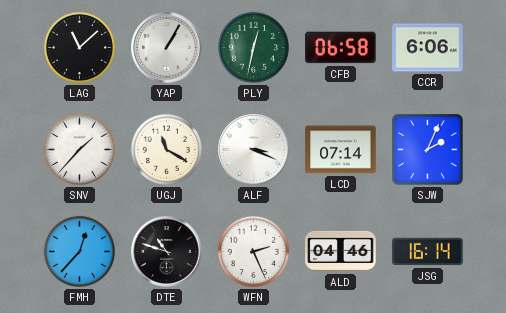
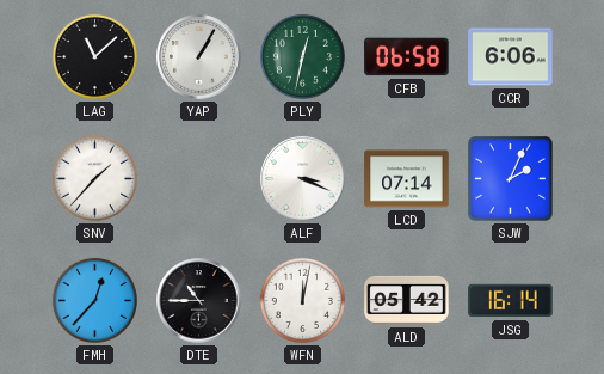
UGJ: 11:20 -> none (166, 149)
DTE: 10:48 -> 10:45 (199, 301)
WFN: 2:26 -> 12:02 (302, 300)
ALD: 04:46 -> 05:42 (407, 300)
